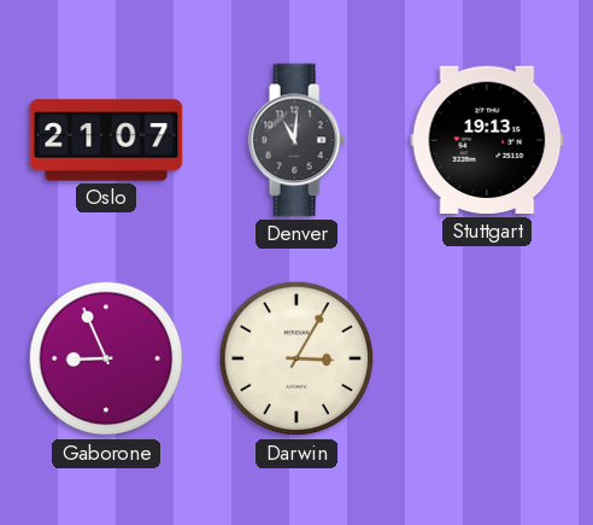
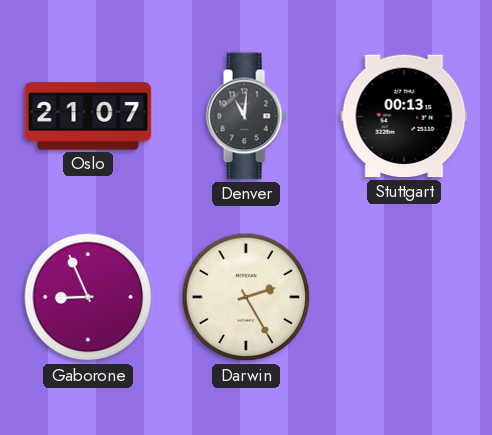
Stuttgart: 19:13 -> 00:13 (404, 116)
Darwin: 3:05 -> 2:25 (246, 297)
